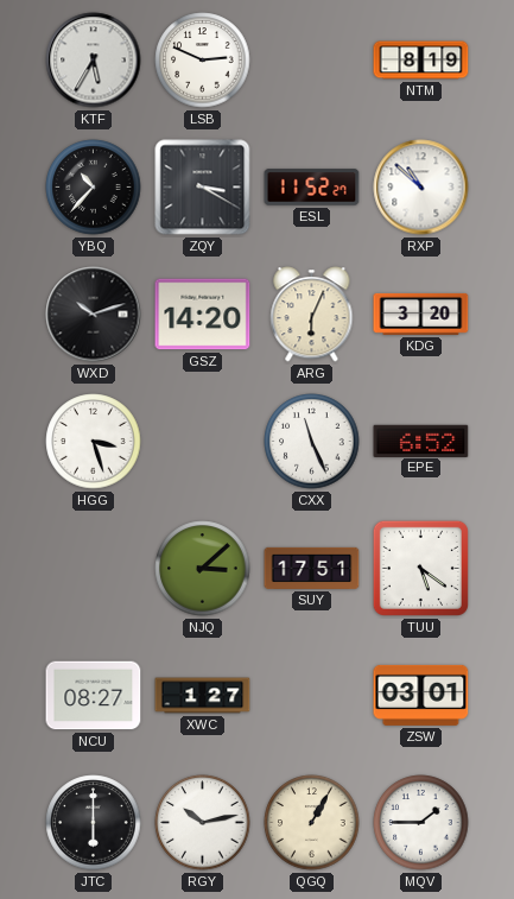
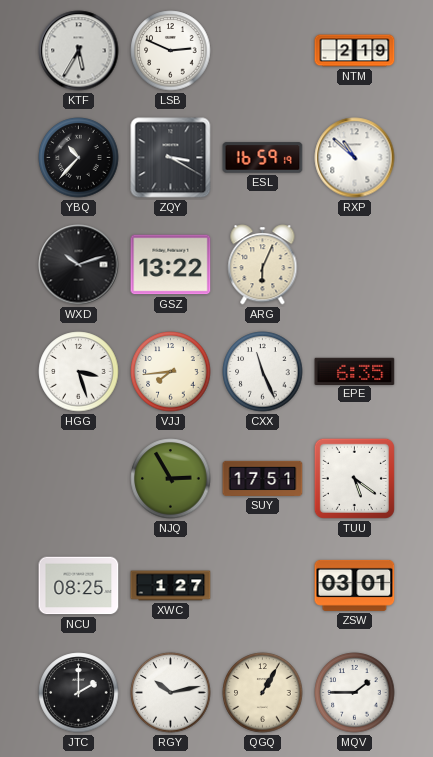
NTM: 8:19 -> 2:19 (355, 51)
ESL: 11:52 -> 16:59 (263, 158)
GSZ: 14:20 -> 13:22 (171, 265)
KDG: 3:20 -> none (421, 314)
VJJ: none -> 7:44 (171, 372)
EPE: 6:52 -> 6:35 (355, 371)
NJQ: 3:08 -> 2:55 (171, 479)
NCU: 08:27 -> 08:25 (79, 586)
JTC: 6:00 -> 2:00 (79, 693)
